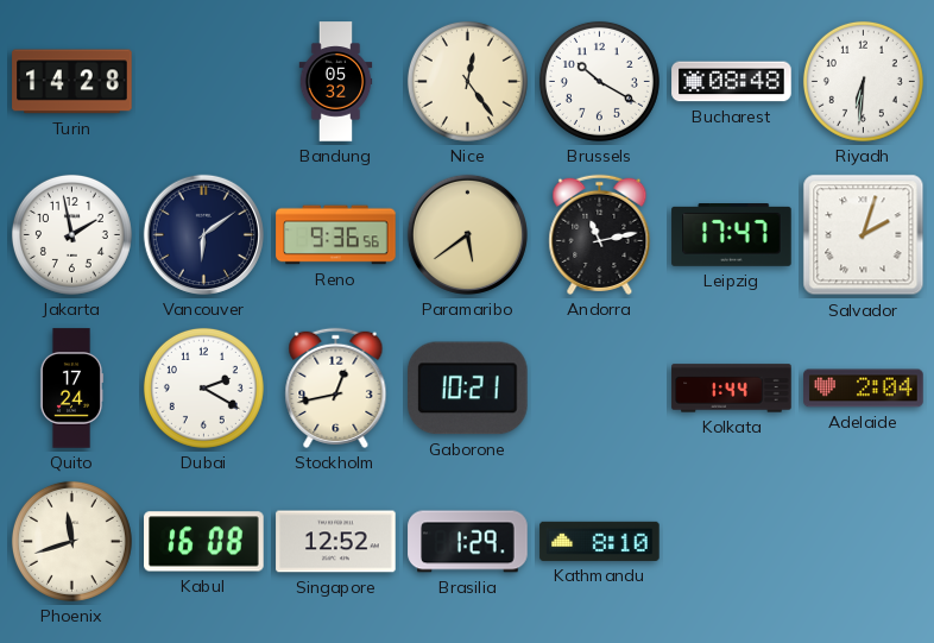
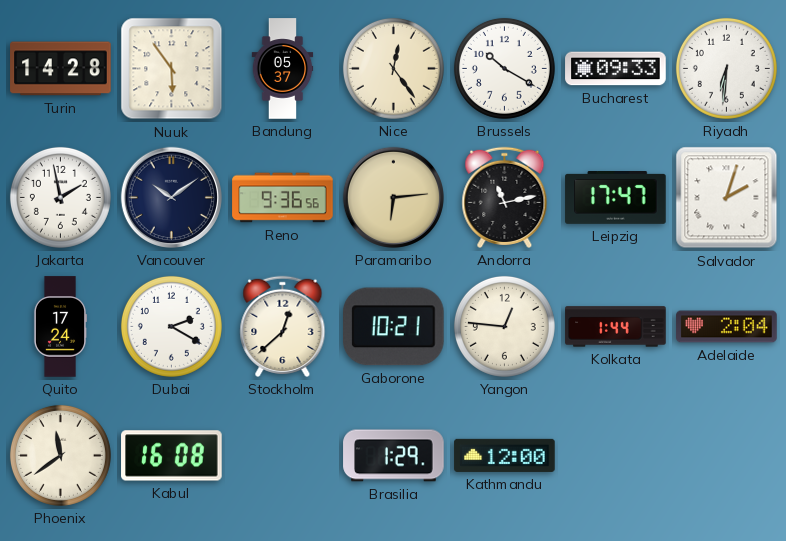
Nuuk: none -> 5:54 (172, 69)
Bandung: 05:32 -> 05:37 (283, 69)
Bucharest: 08:48 -> 09:33 (616, 69)
Vancouver: 6:09 -> 10:09 (171, 197)
Paramaribo: 5:39 -> 6:14 (393, 197)
Stockholm: 12:43 -> 12:38 (283, 326)
Yangon: none -> 12:46 (504, 326)
Phoenix: 11:42 -> 11:39 (60, 455)
Singapore: 12:52 -> none (336, 542)
Kathmandu: 8:10 -> 12:00 (505, 455)
